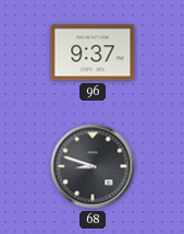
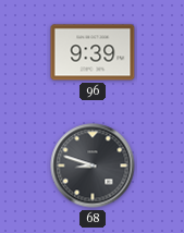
96: 9:37 -> 9:39 (93, 52)
